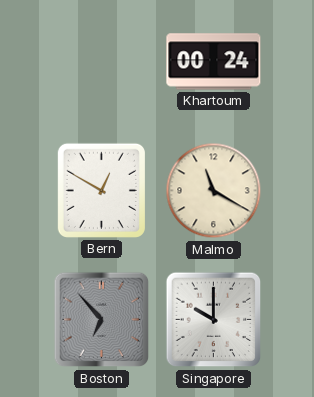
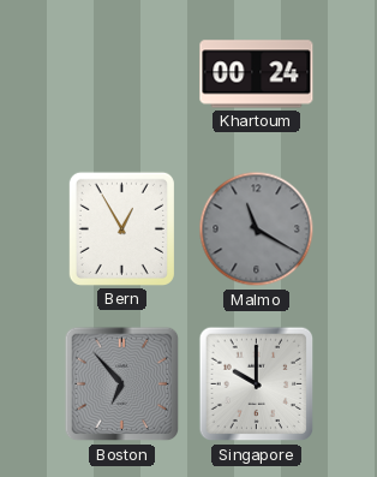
Bern: 12:50 -> 12:55 (121, 228)
Malmo dial: cream -> grey (257, 229)
